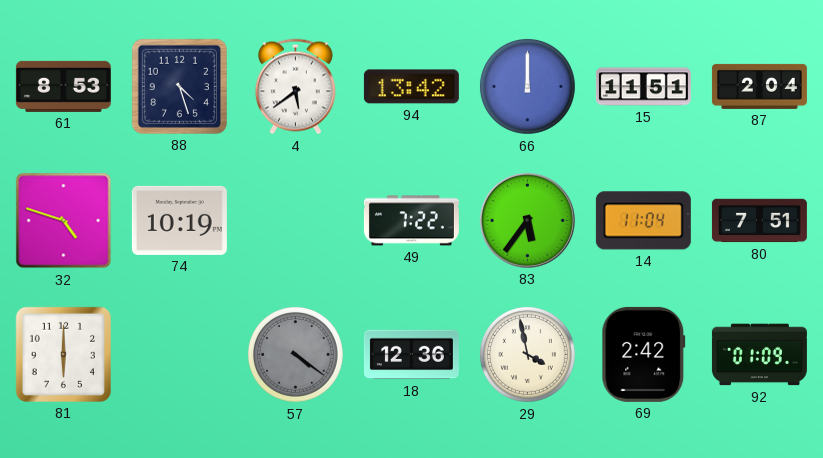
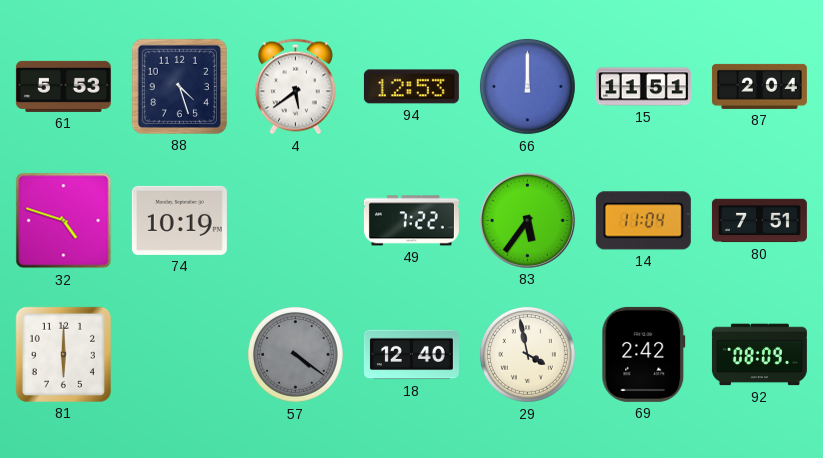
61: 8:53 -> 5:53 (63, 86)
94: 13:42 -> 12:53 (411, 87)
18: 12:36 -> 12:40 (411, 355)
92: 01:09 -> 08:09 (759, 355)
